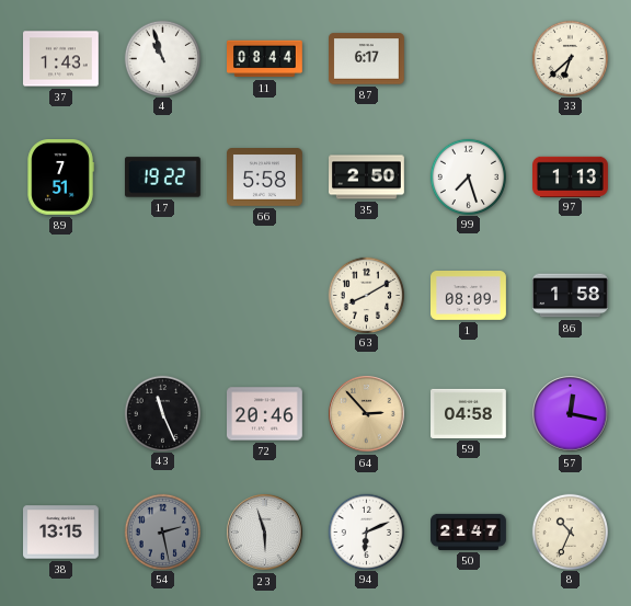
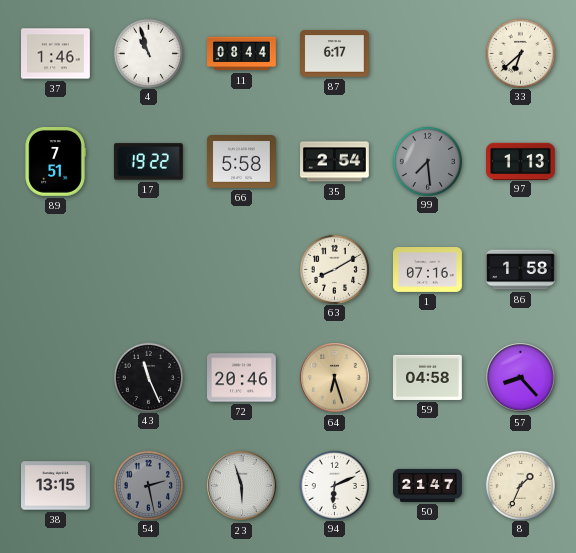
37: 1:43 -> 1:46 (56, 54)
35: 2:50 -> 2:54 (335, 162)
99: 7:27 -> 7:29 (427, 161)
99 dial: white -> grey (427, 161)
1: 08:09 -> 07:16 (428, 270)
64: 2:53 -> 6:27 (335, 378)
57: 12:17 -> 8:23 (521, 378)
8: 10:34 -> 1:34 (520, 485)
